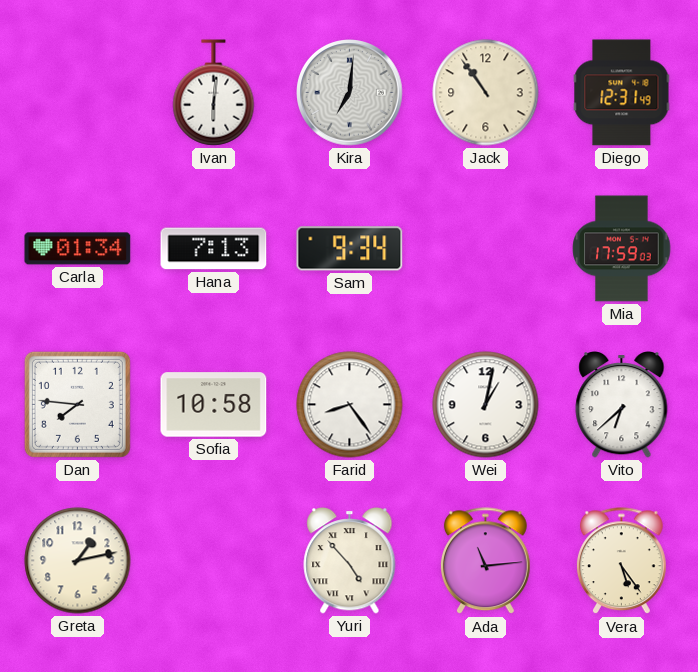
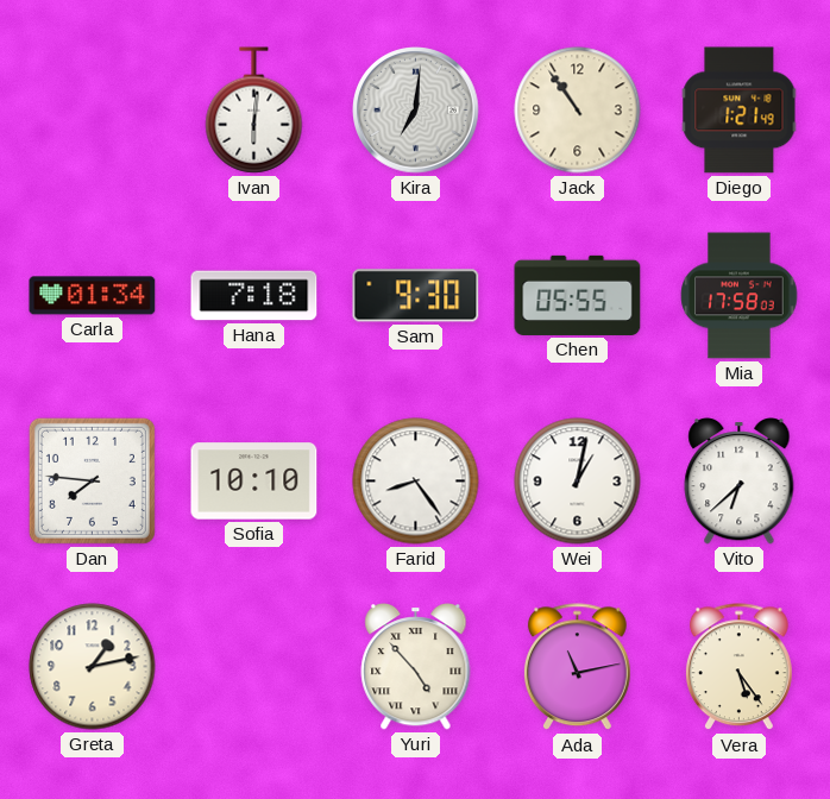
Diego: 12:31 -> 1:21 (740, 111)
Hana: 7:13 -> 7:18 (254, 296)
Sam: 9:34 -> 9:30 (416, 296)
Chen: none -> 05:55 (578, 295)
Mia: 17:59 -> 17:58 (740, 296)
Sofia: 10:58 -> 10:10 (254, 482)
Ada: 11:14 -> 11:13 (577, 667)
